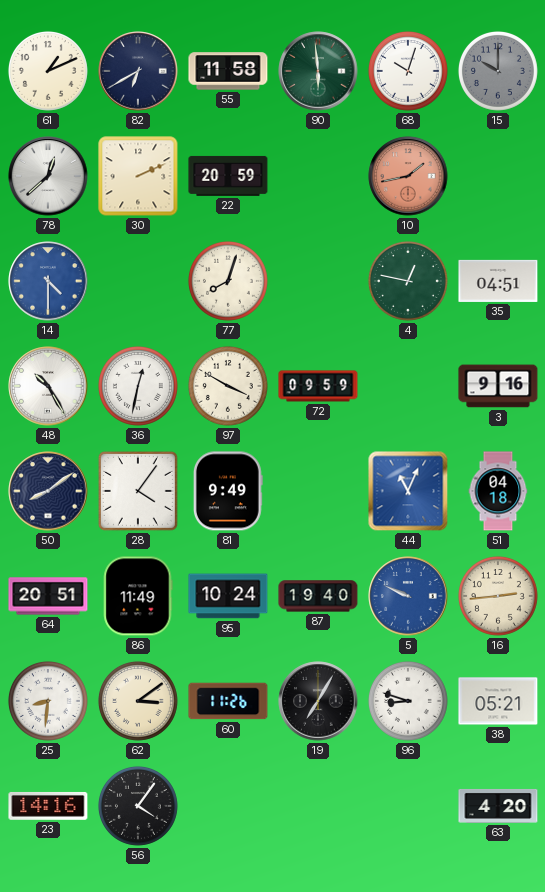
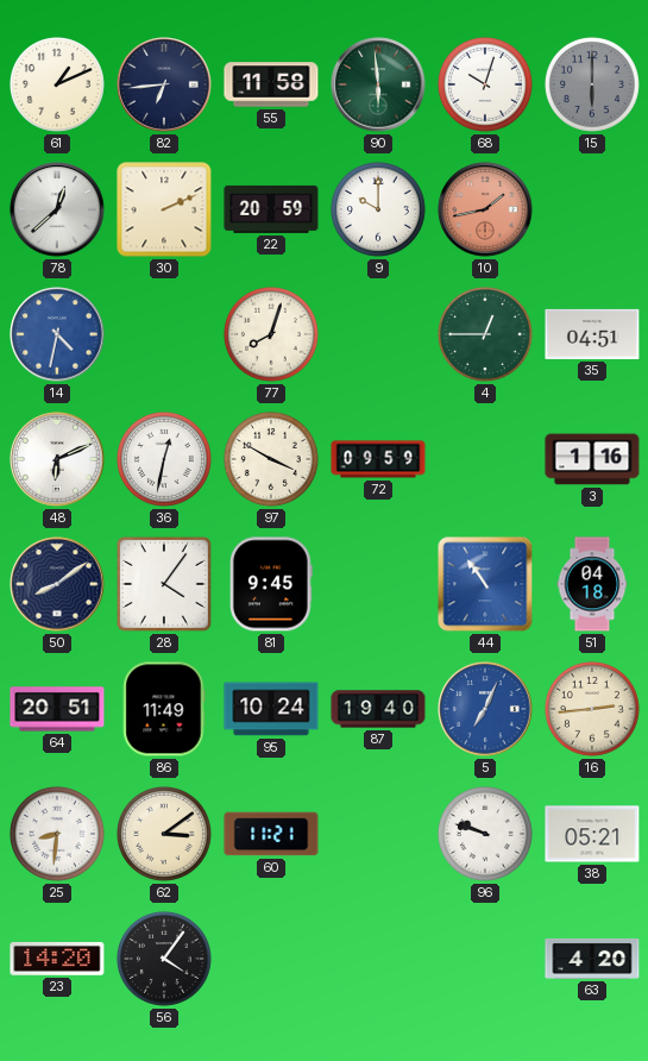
82: 6:40 -> 6:44 (164, 84)
15: 10:00 -> 6:00 (592, 84)
9: none -> 10:00 (378, 209)
14: 4:30 -> 4:32 (57, 334)
4: 12:47 -> 12:45 (485, 334)
48: 10:25 -> 6:11 (57, 459)
3: 9:16 -> 1:16 (592, 459)
81: 9:49 -> 9:45 (271, 584)
44: 11:04 -> 10:54 (485, 584)
5: 9:49 -> 7:04 (485, 709)
60: 11:26 -> 11:21 (271, 834)
19: 7:05 -> none (318, 701)
96: 8:48 -> 9:48 (485, 834)
23: 14:16 -> 14:20 (57, 959)
